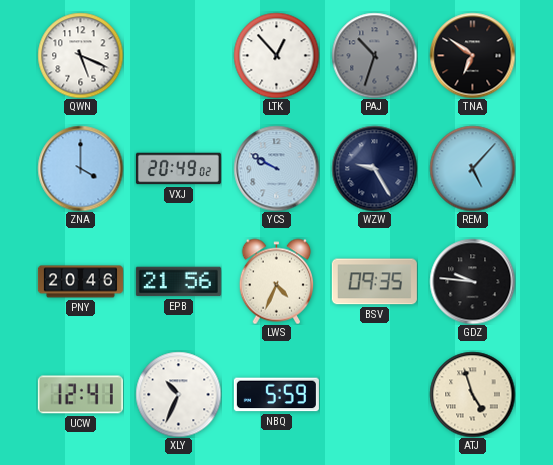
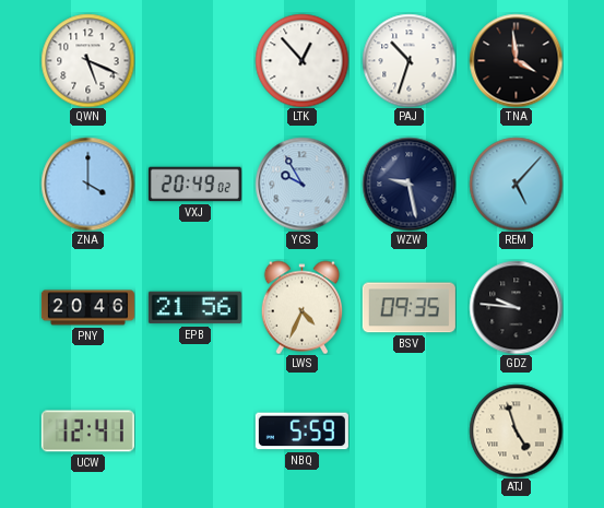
PAJ dial: grey -> white (408, 60)
TNA: 6:51 -> 3:59 (516, 60)
YCS: 9:50 -> 9:55 (301, 184)
WZW: 9:25 -> 9:28 (408, 184)
XLY: 10:34 -> none (178, 394)
